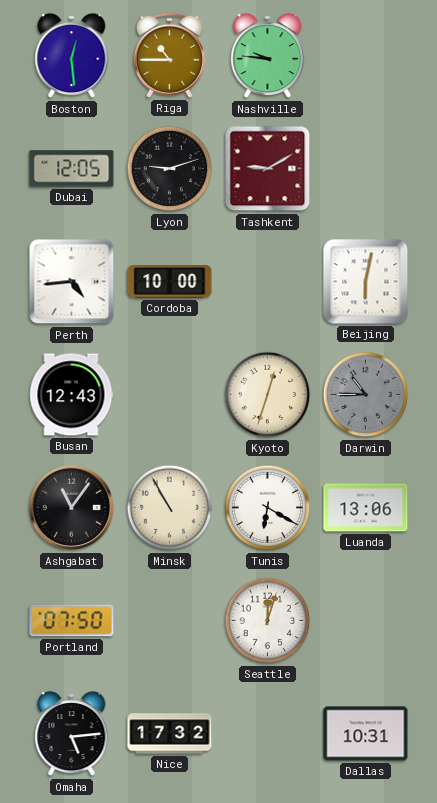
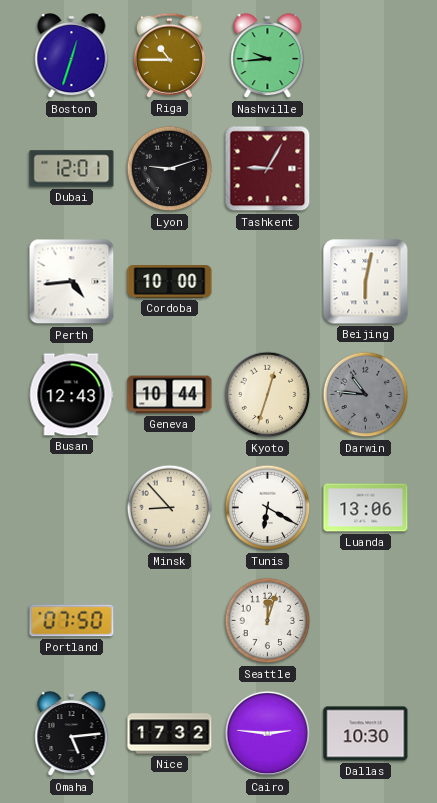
Boston: 12:29 -> 12:33 (72, 57)
Nashville: 9:46 -> 9:44 (268, 57)
Dubai: 12:05 -> 12:01 (72, 169)
Tashkent: 9:10 -> 9:05 (268, 169)
Geneva: none -> 10:44 (170, 395)
Darwin: 10:45 -> 10:46 (366, 395)
Ashgabat: 11:06 -> none (72, 508)
Minsk: 10:55 -> 8:53 (170, 508)
Cairo: none -> 2:46 (268, 734)
Dallas: 10:31 -> 10:30 (366, 734)
